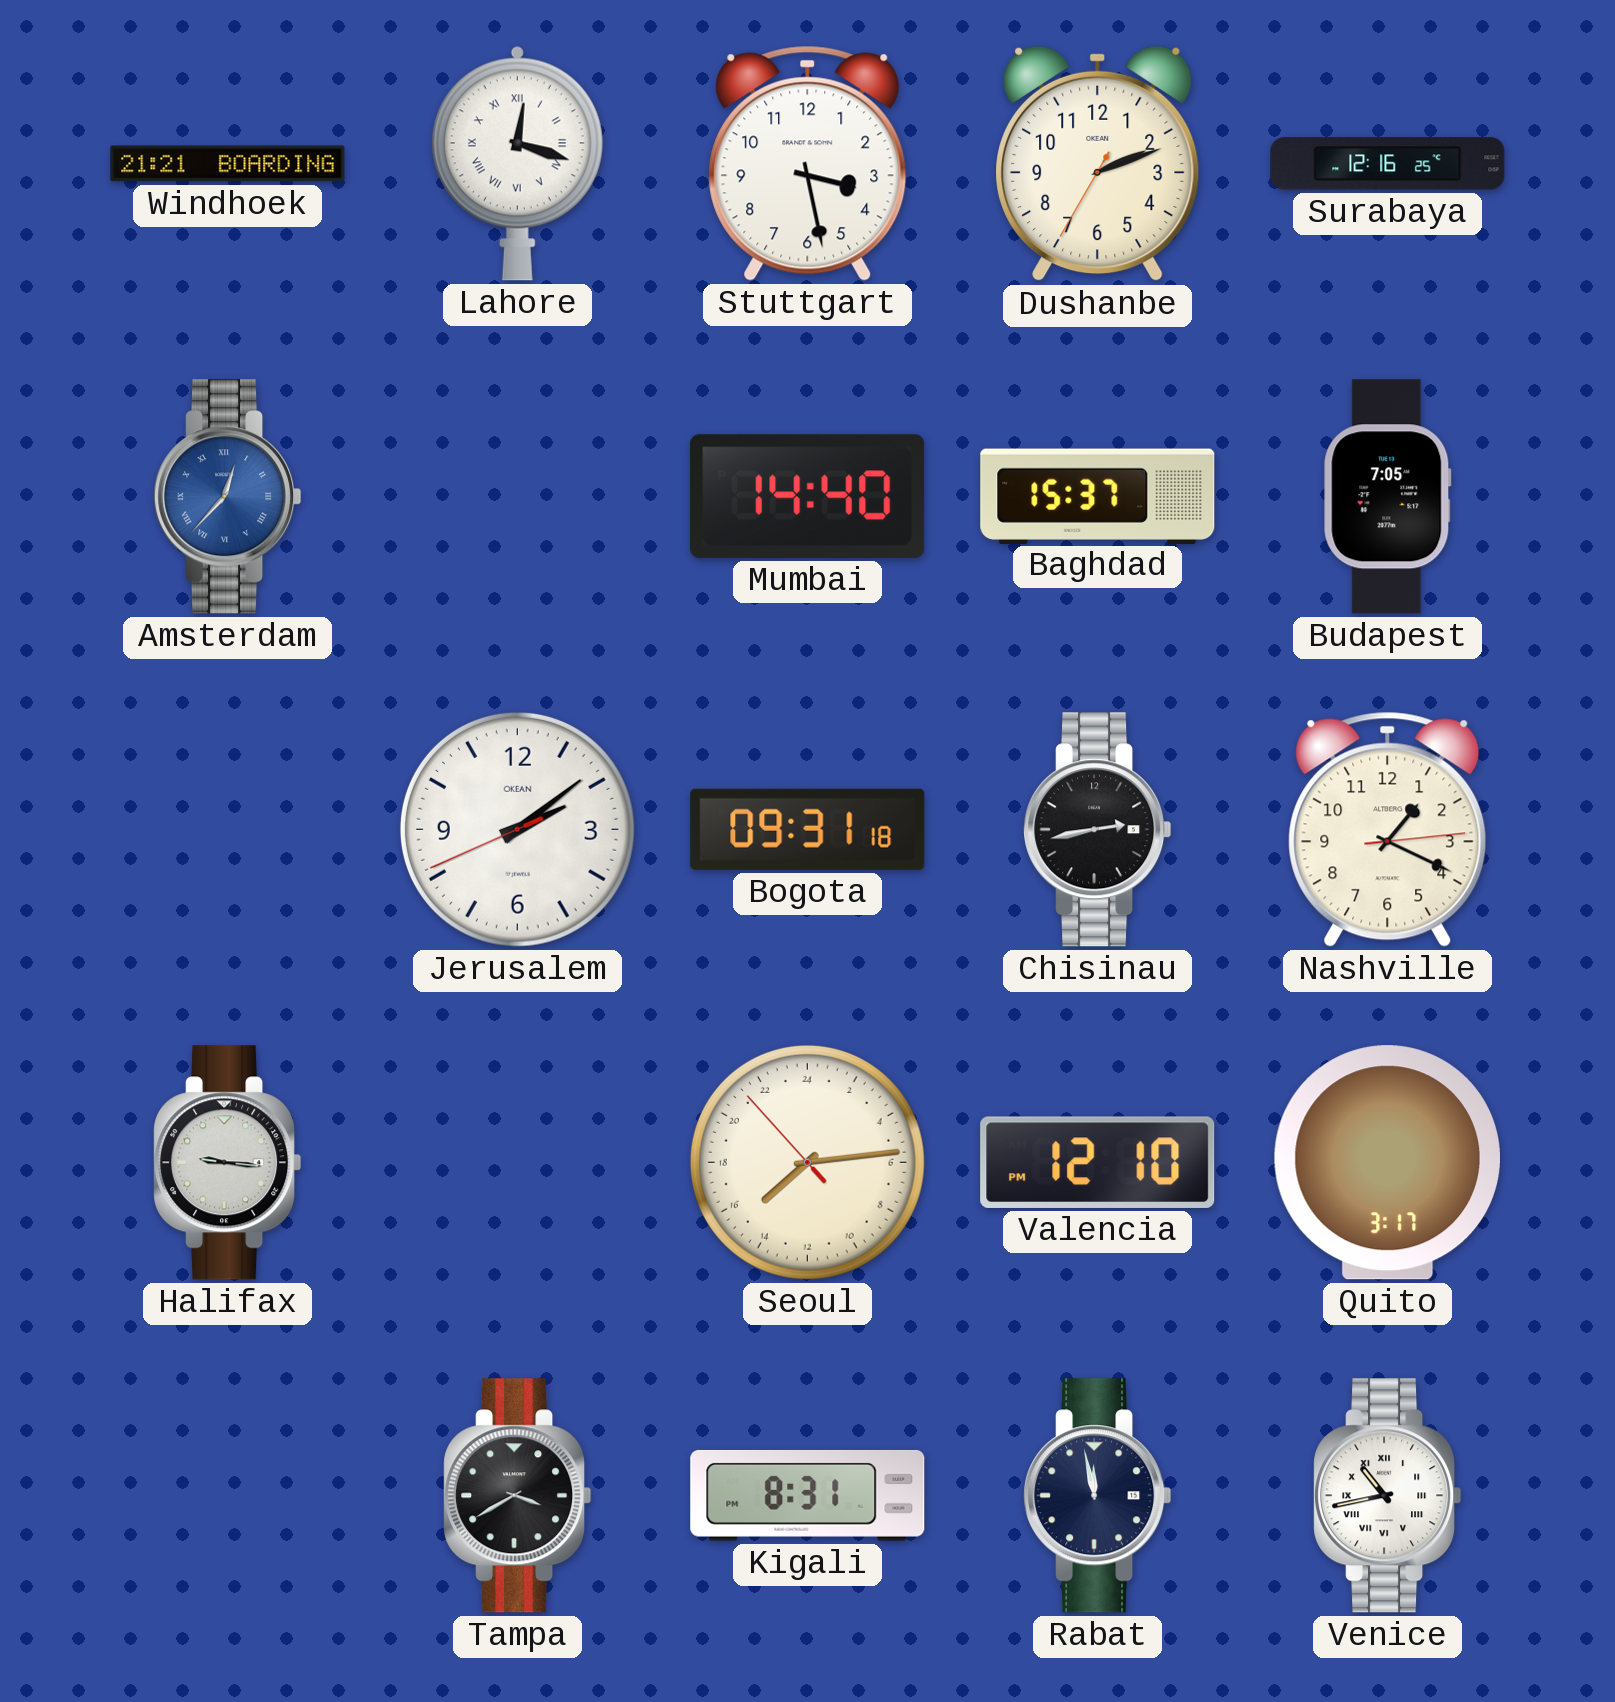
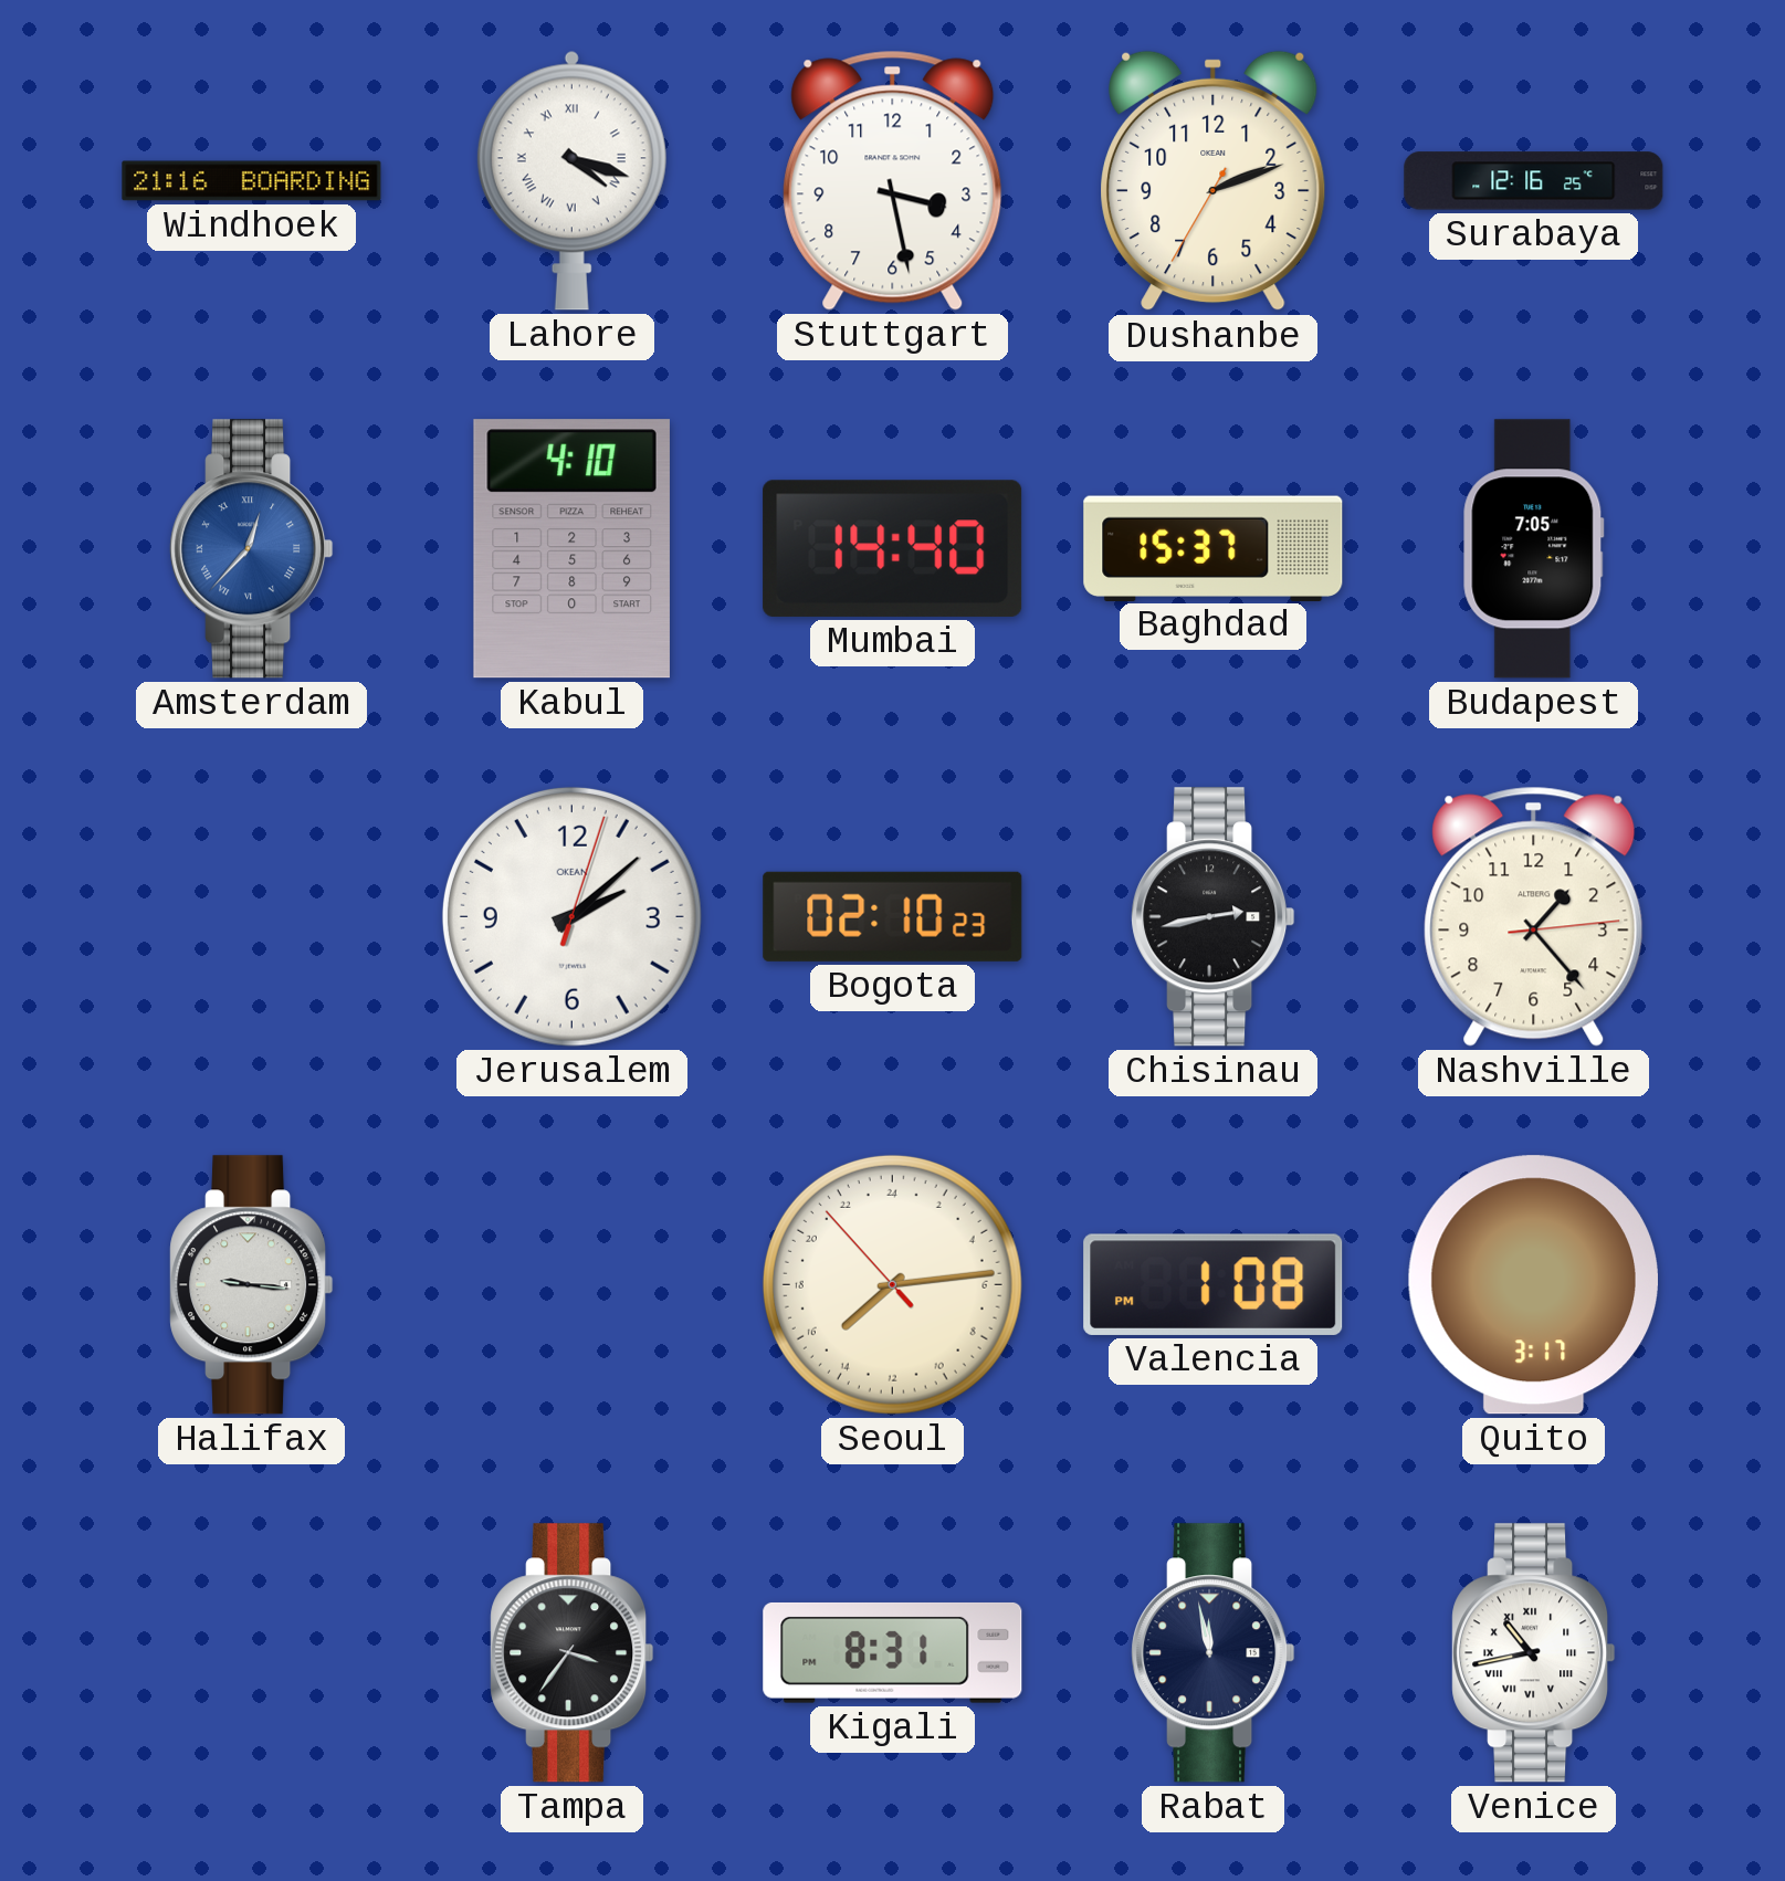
Windhoek: 21:21 -> 21:16 (252, 181)
Lahore: 12:18 -> 4:18 (571, 180)
Kabul: none -> 4:10 (571, 549)
Jerusalem: 2:08:41 -> 2:08:03 (571, 916)
Bogota: 09:31 -> 02:10 (893, 916)
Nashville: 1:19 -> 1:23 (1534, 916)
Valencia: 12:10 -> 1:08 (1214, 1284)
Tampa: 3:40 -> 3:36 (573, 1653)
